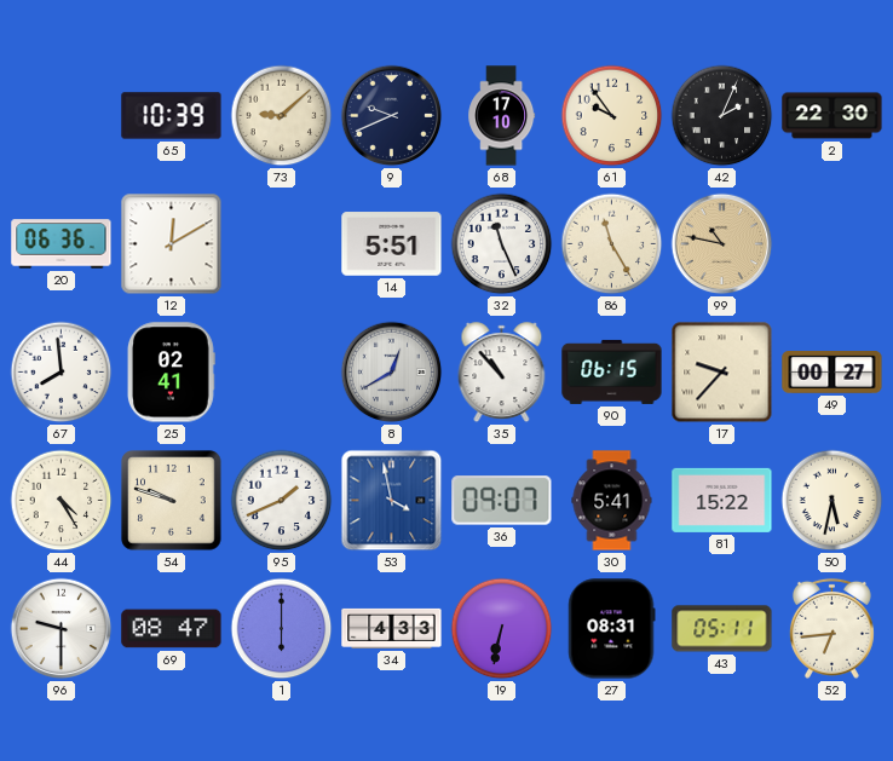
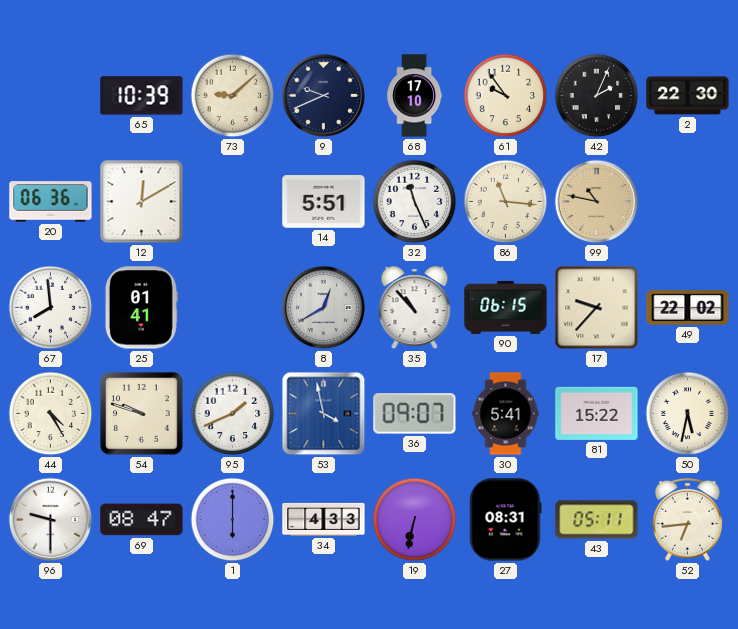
86: 11:25 -> 11:16 (506, 202)
25: 02:41 -> 01:41 (141, 308)
49: 00:27 -> 22:02 (688, 308)
